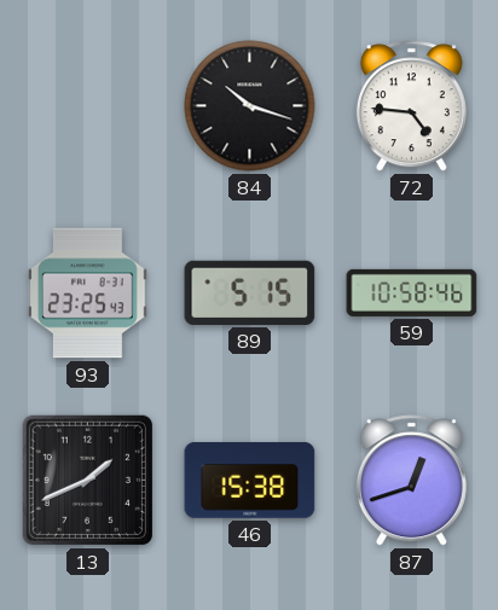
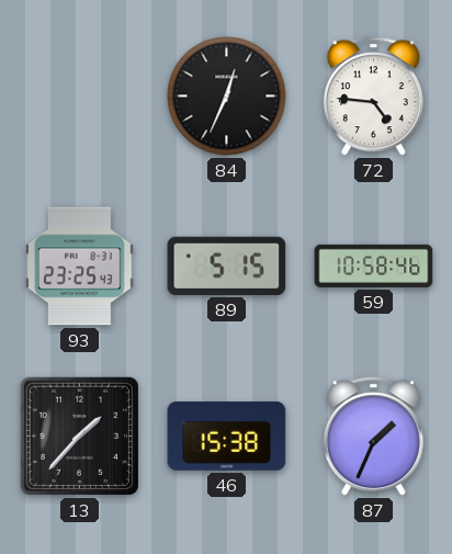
84: 10:18 -> 12:34 (227, 97)
13: 1:41 -> 1:37 (79, 436)
87: 12:42 -> 1:34 (373, 437)
